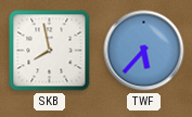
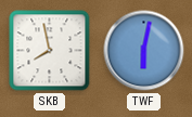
TWF: 5:37 -> 6:02 (144, 51)
